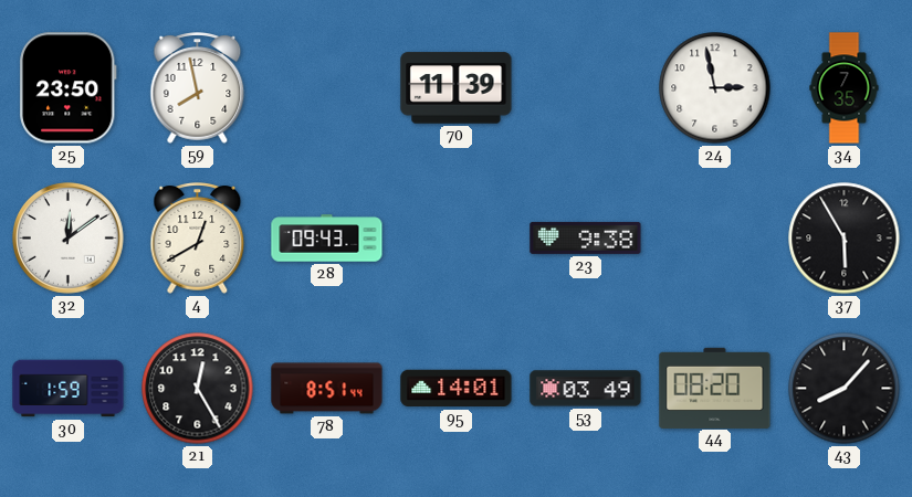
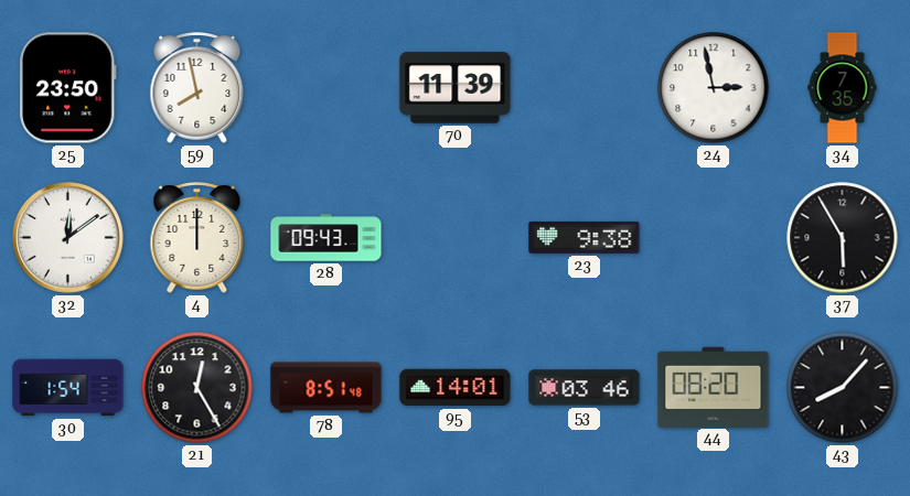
4: 12:40 -> 12:00 (197, 238)
30: 1:59 -> 1:54 (68, 388)
78: 8:51:44 -> 8:51:48 (326, 388)
53: 03:49 -> 03:46 (585, 388)
